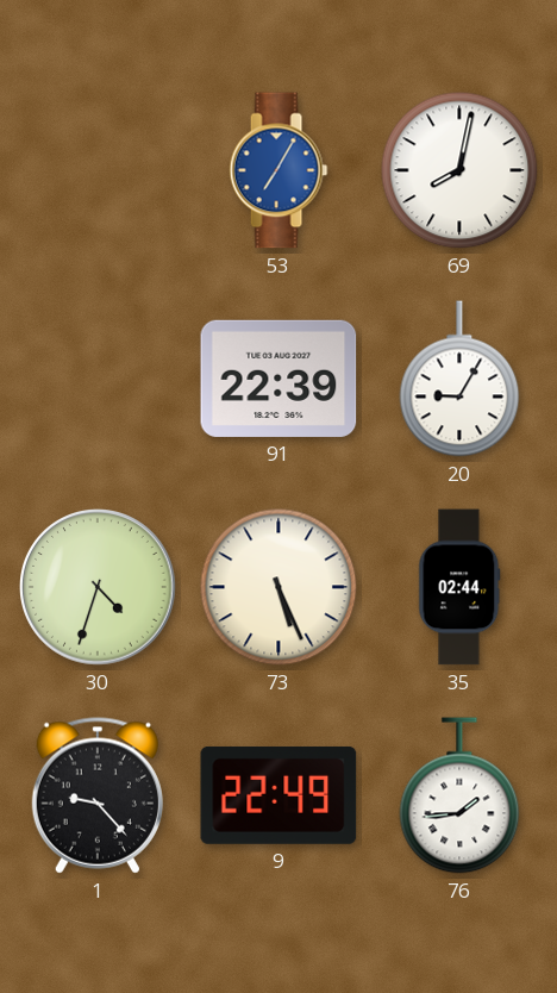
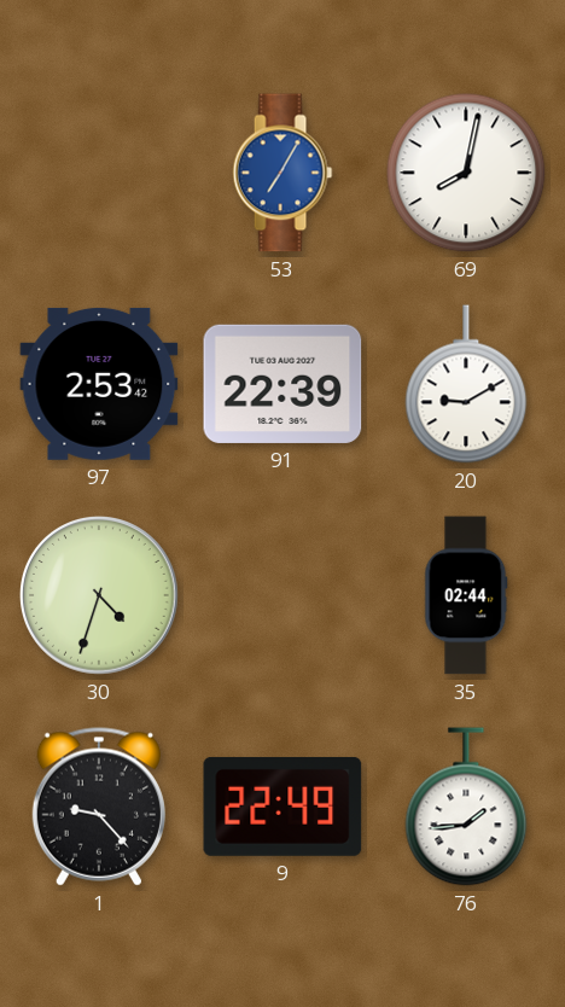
97: none -> 2:53 (99, 384)
20: 9:05 -> 9:10 (466, 384)
73: 5:26 -> none (278, 587)
